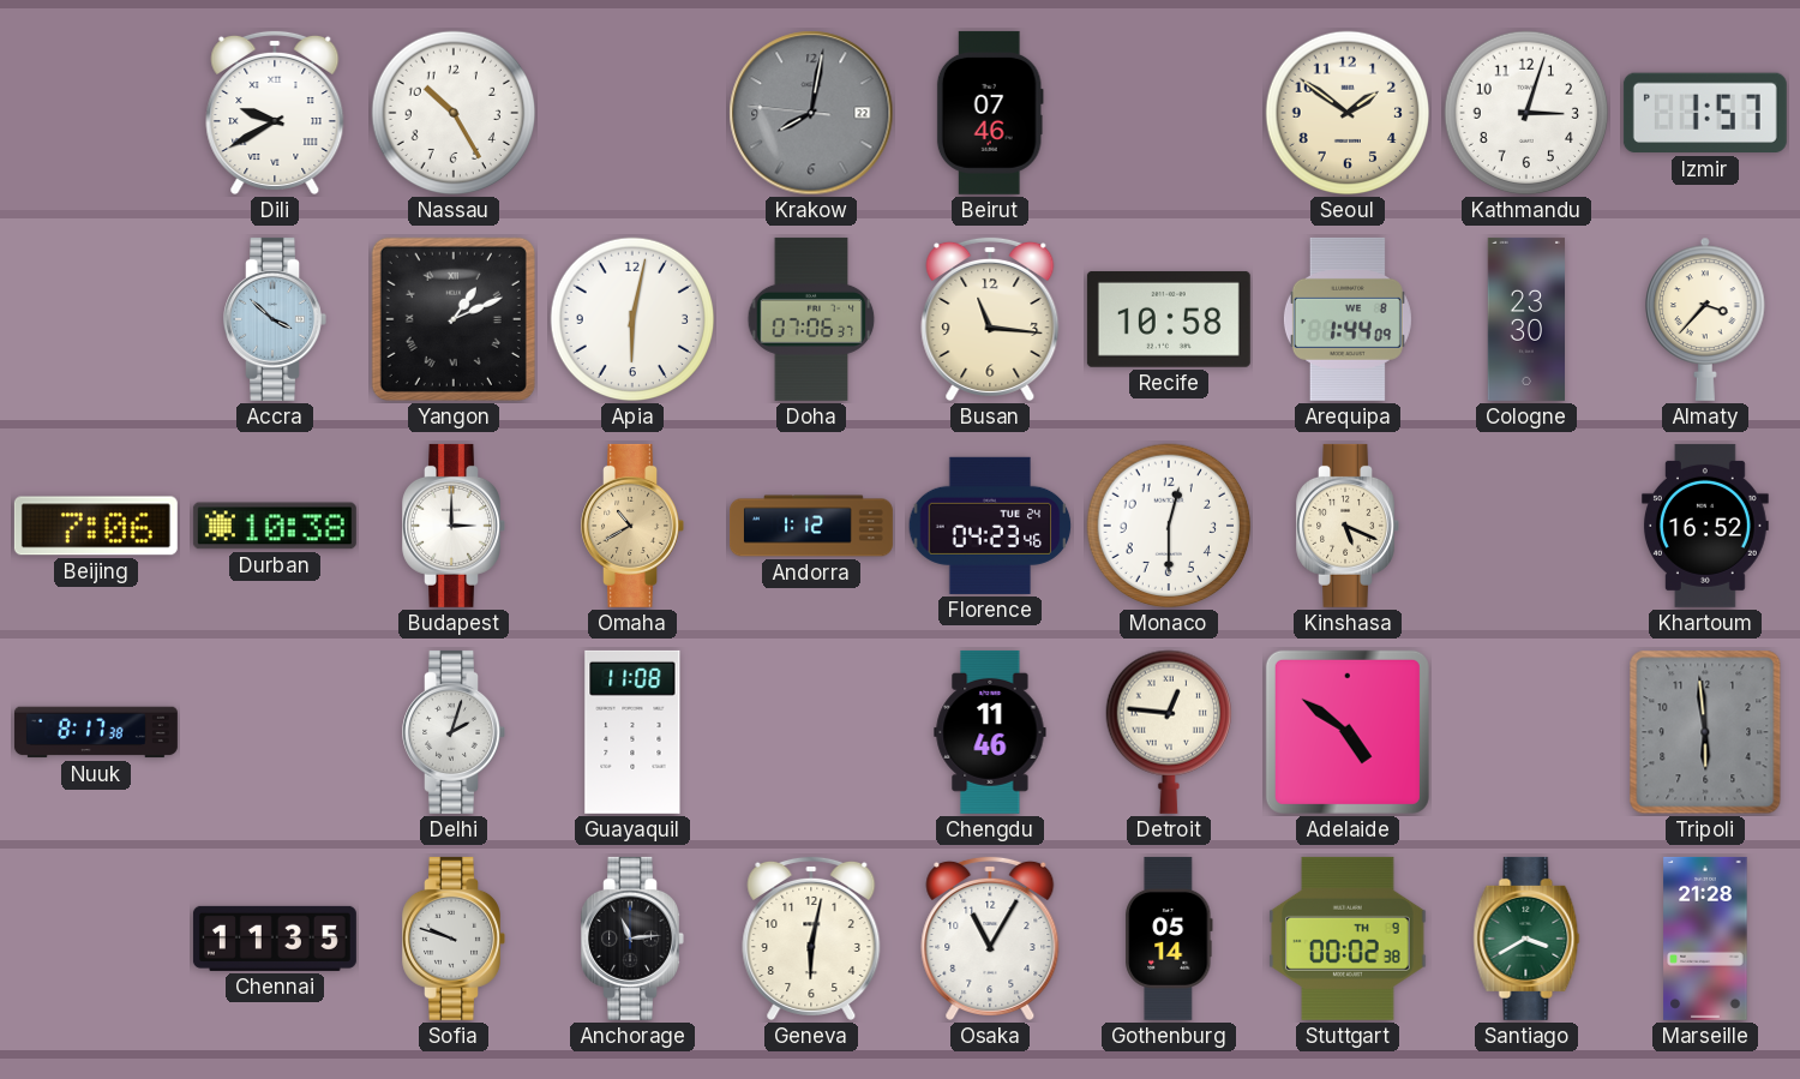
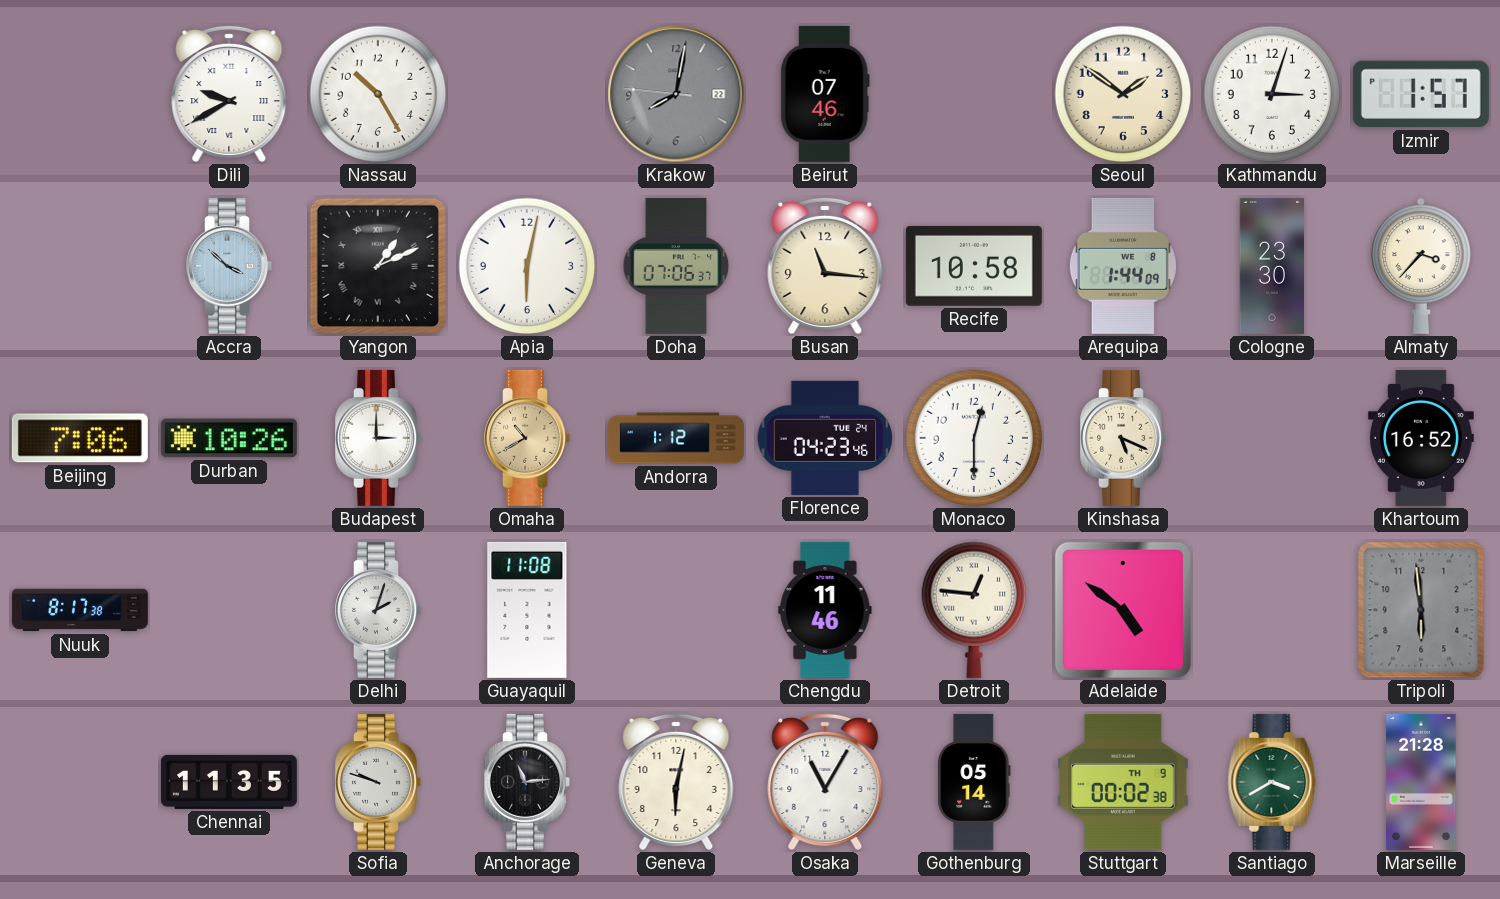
Durban: 10:38 -> 10:26 (229, 438)
